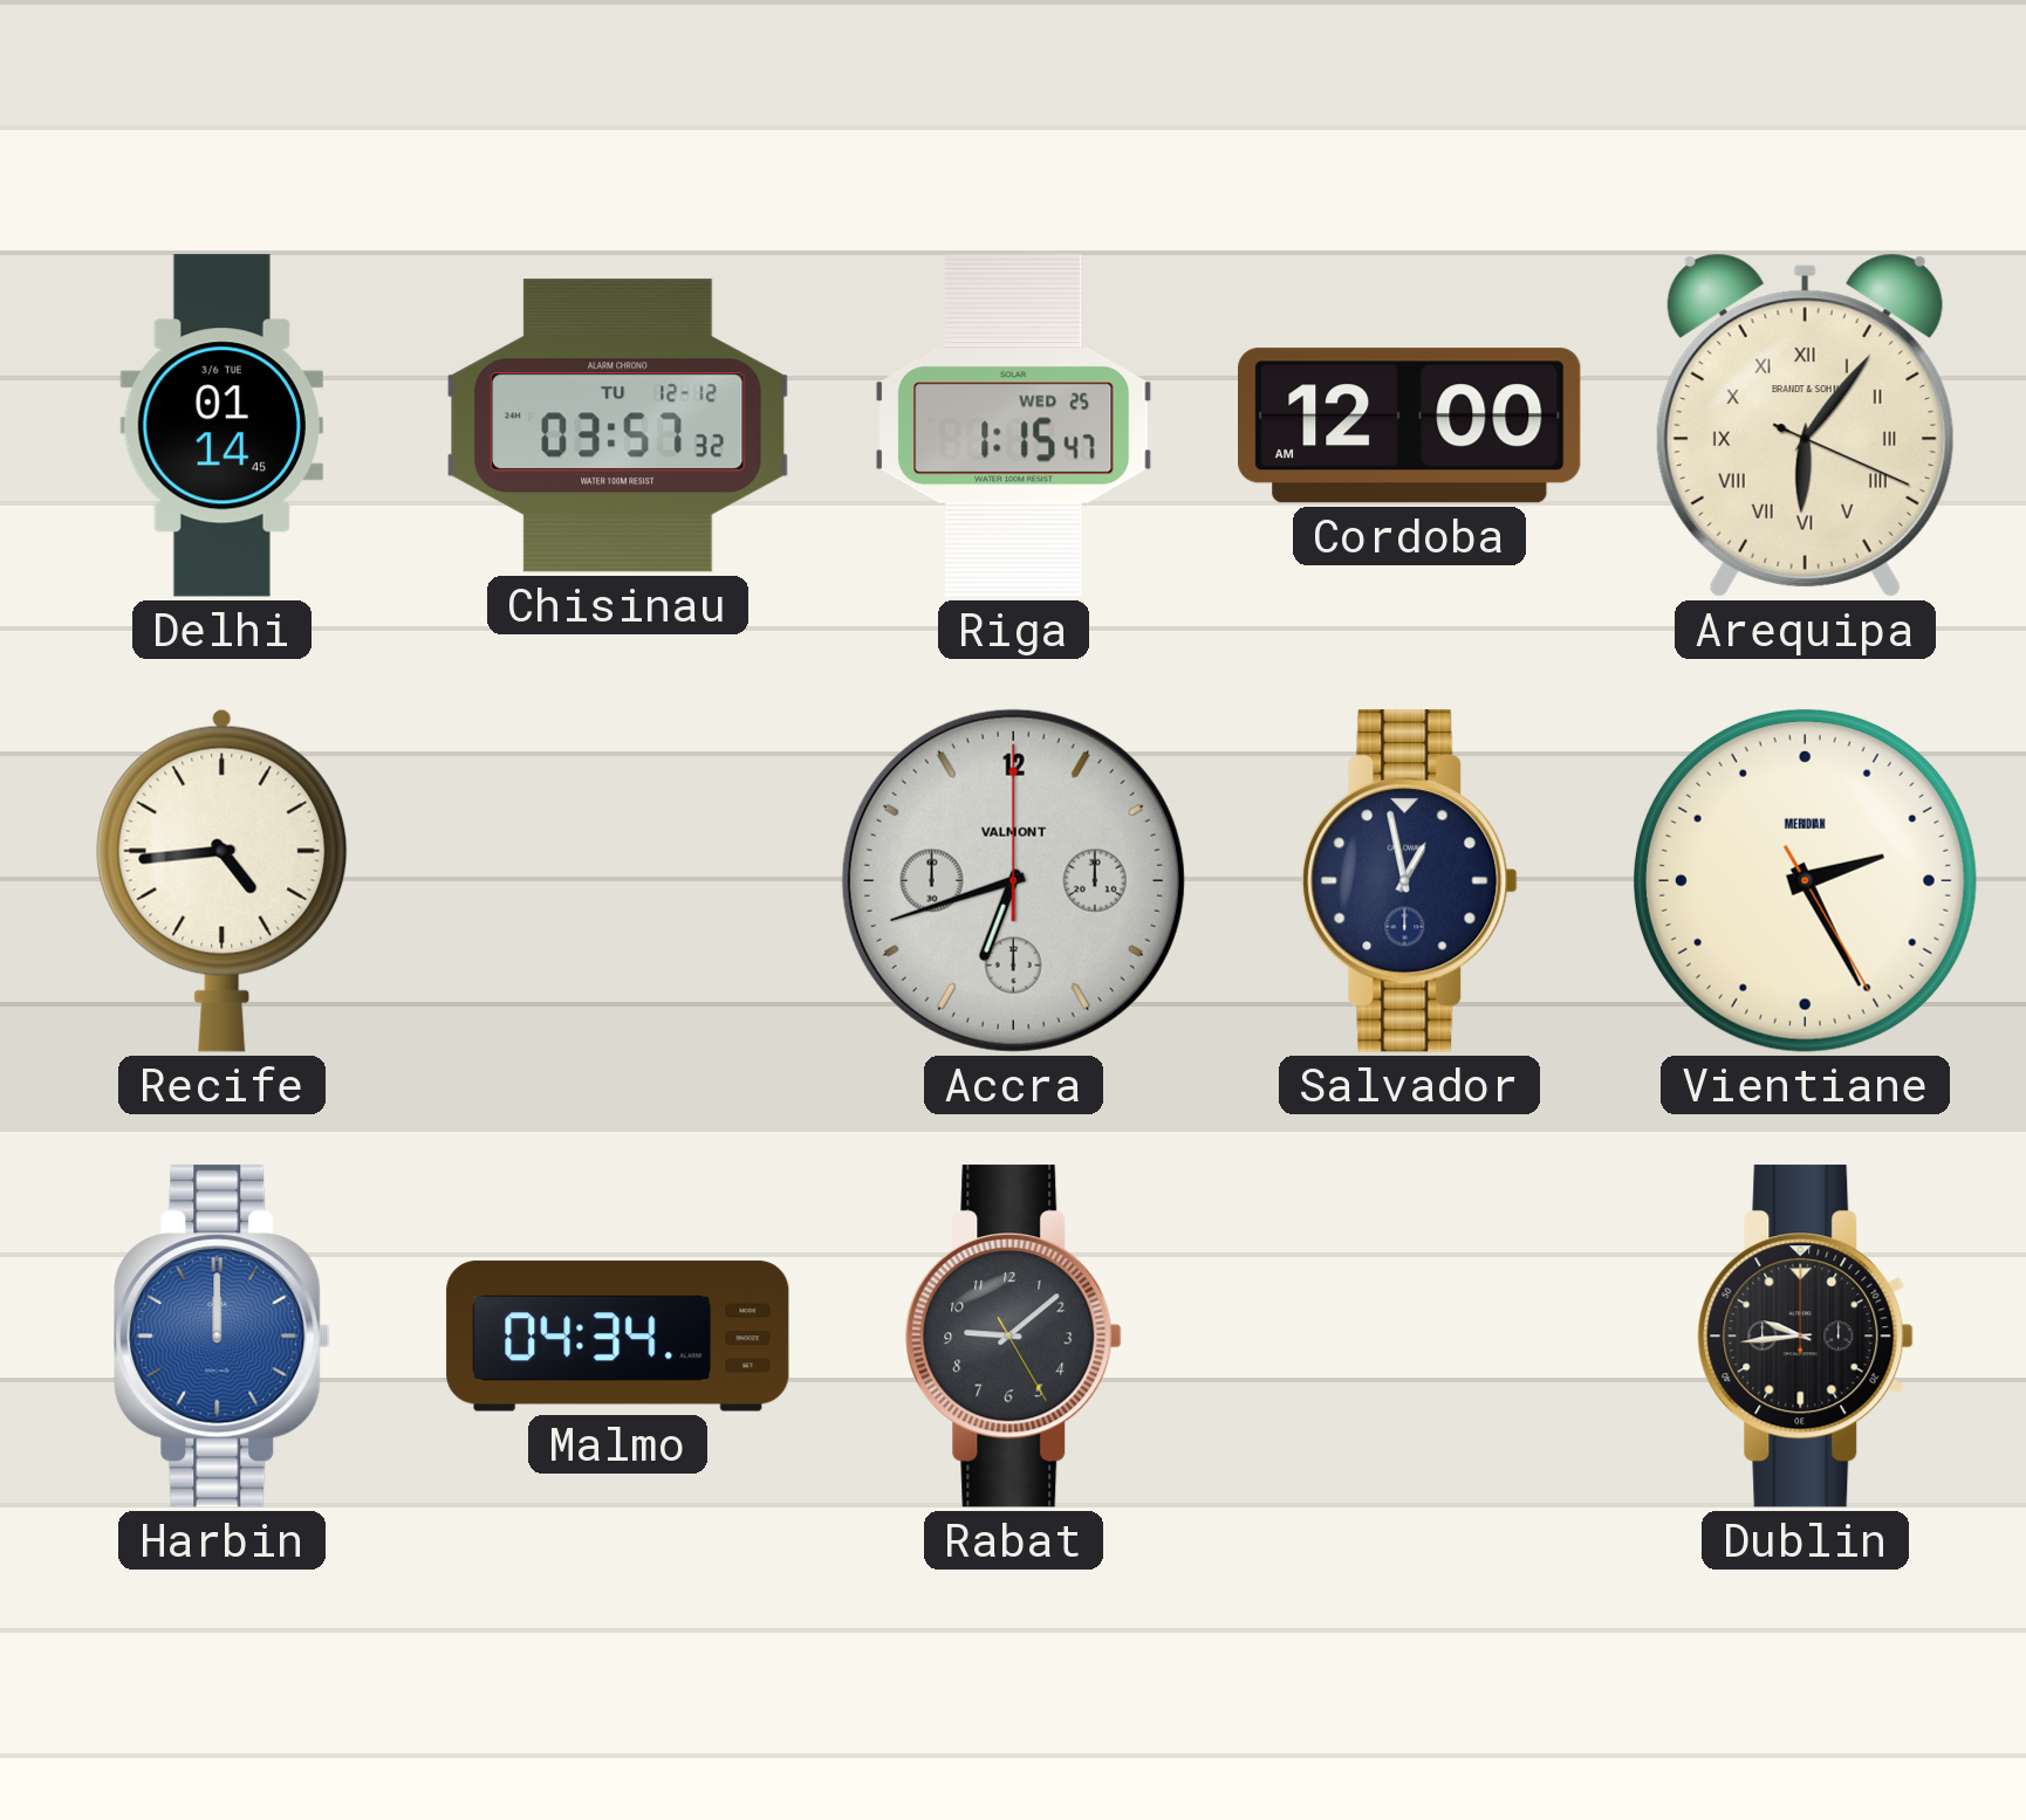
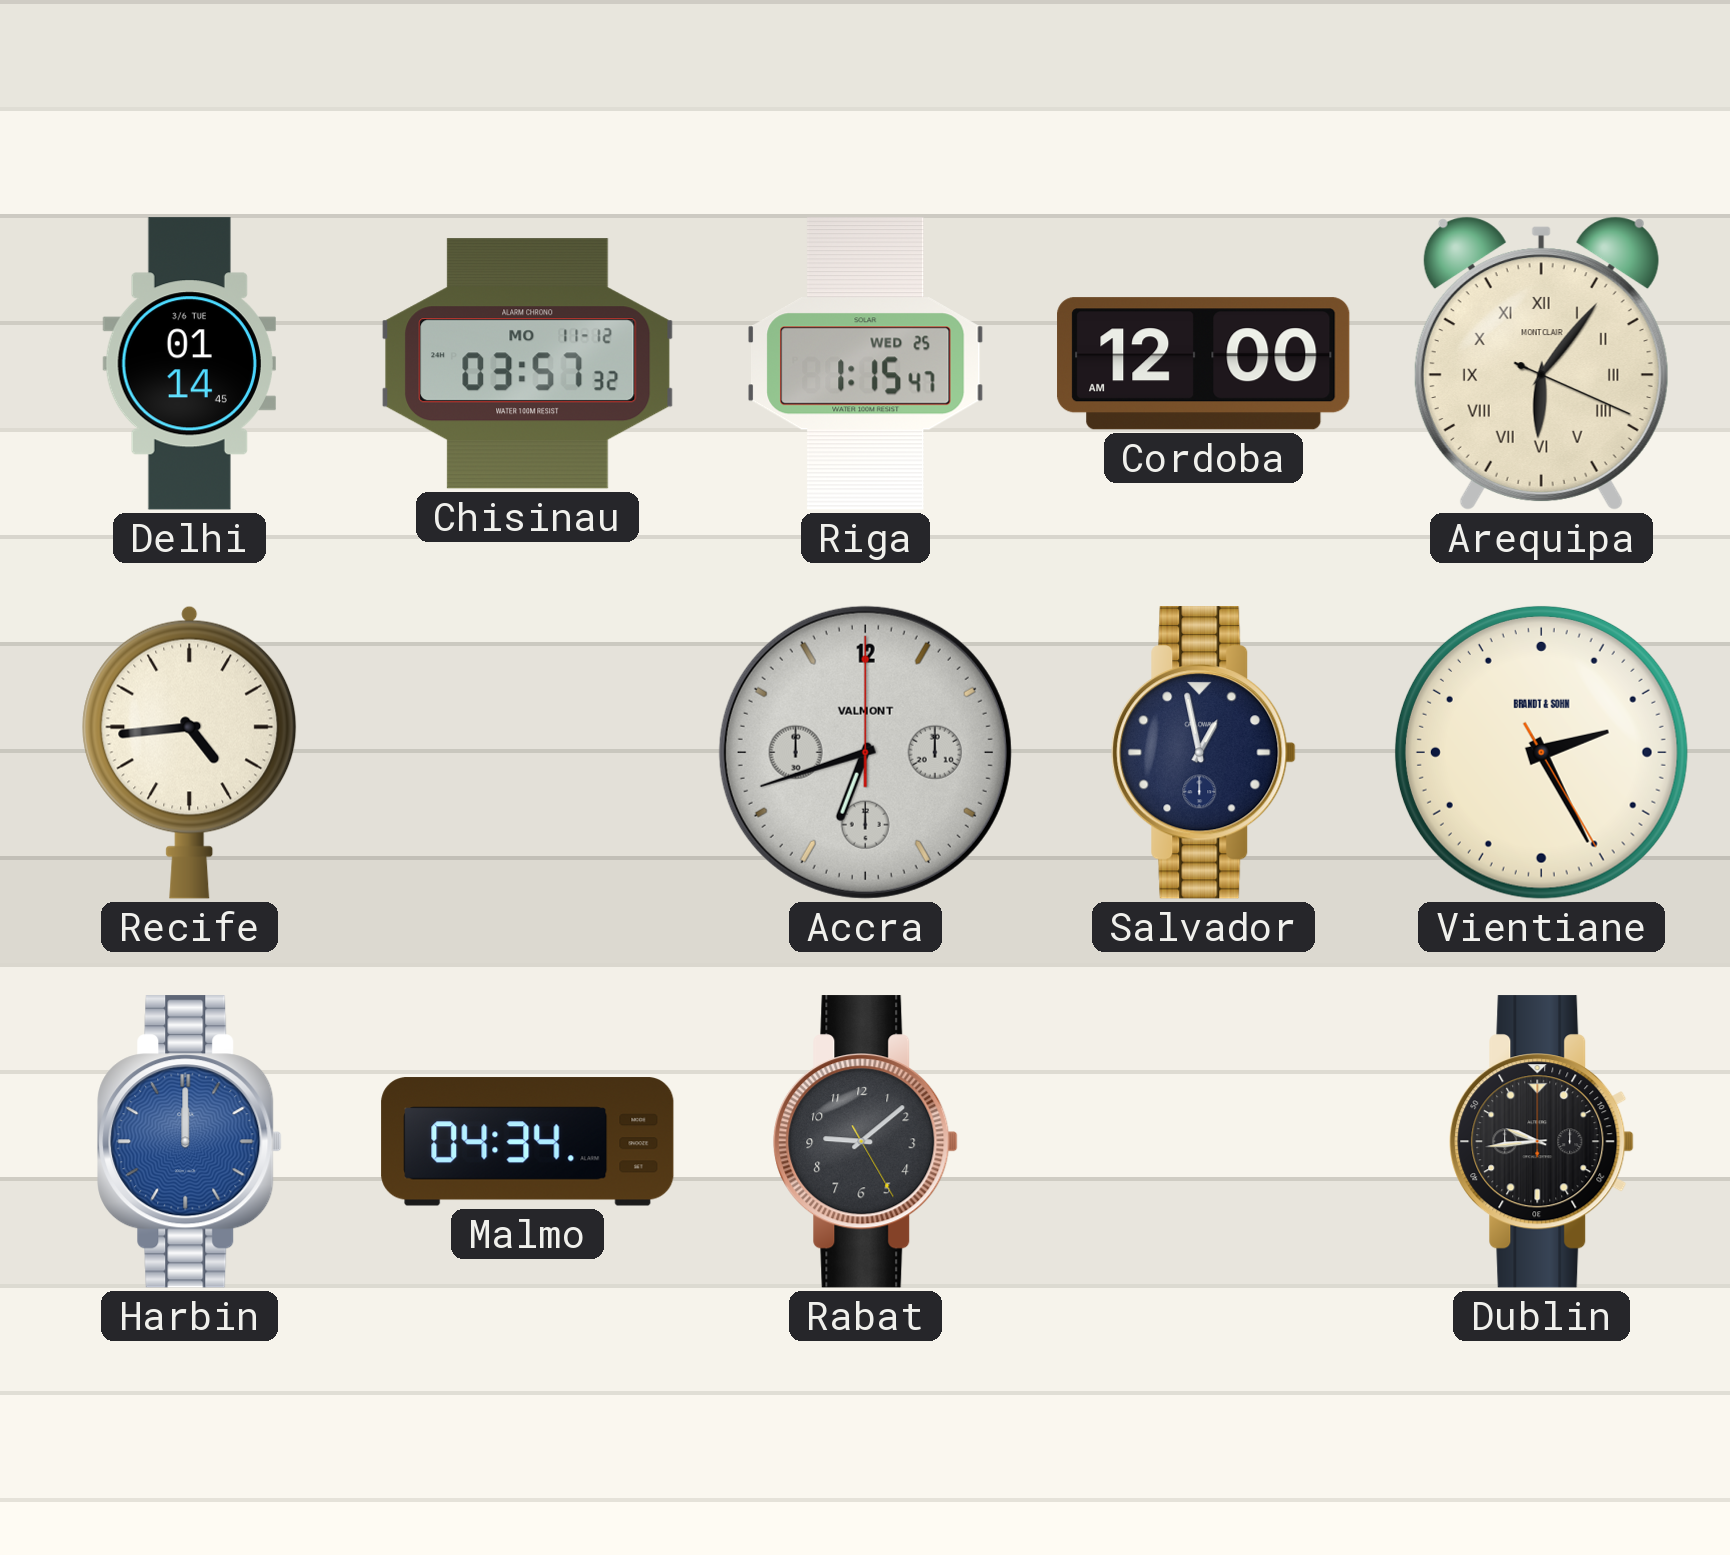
Chisinau date: TU 12-12 -> MO 11-12 (528, 364)
Arequipa brand: BRANDT & SOHN -> MONTCLAIR (1541, 363)
Vientiane brand: MERIDIAN -> BRANDT & SOHN (1541, 752)
